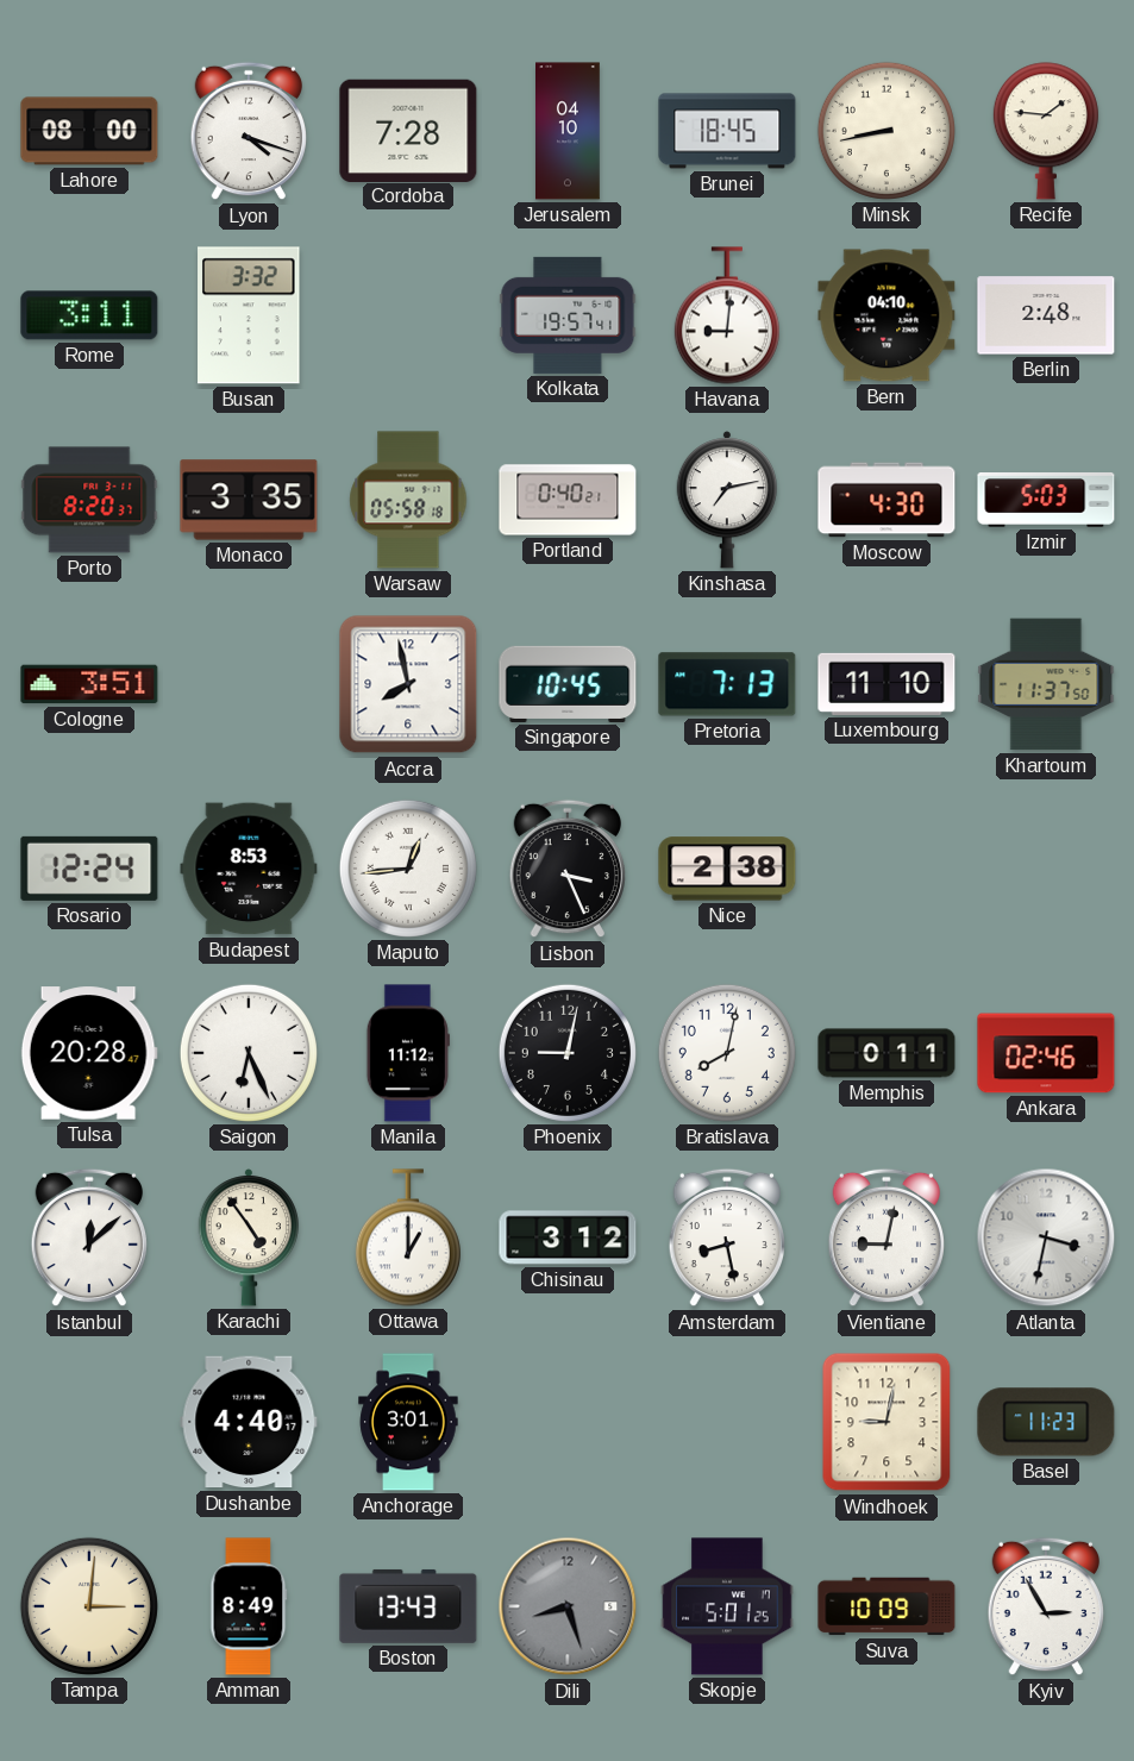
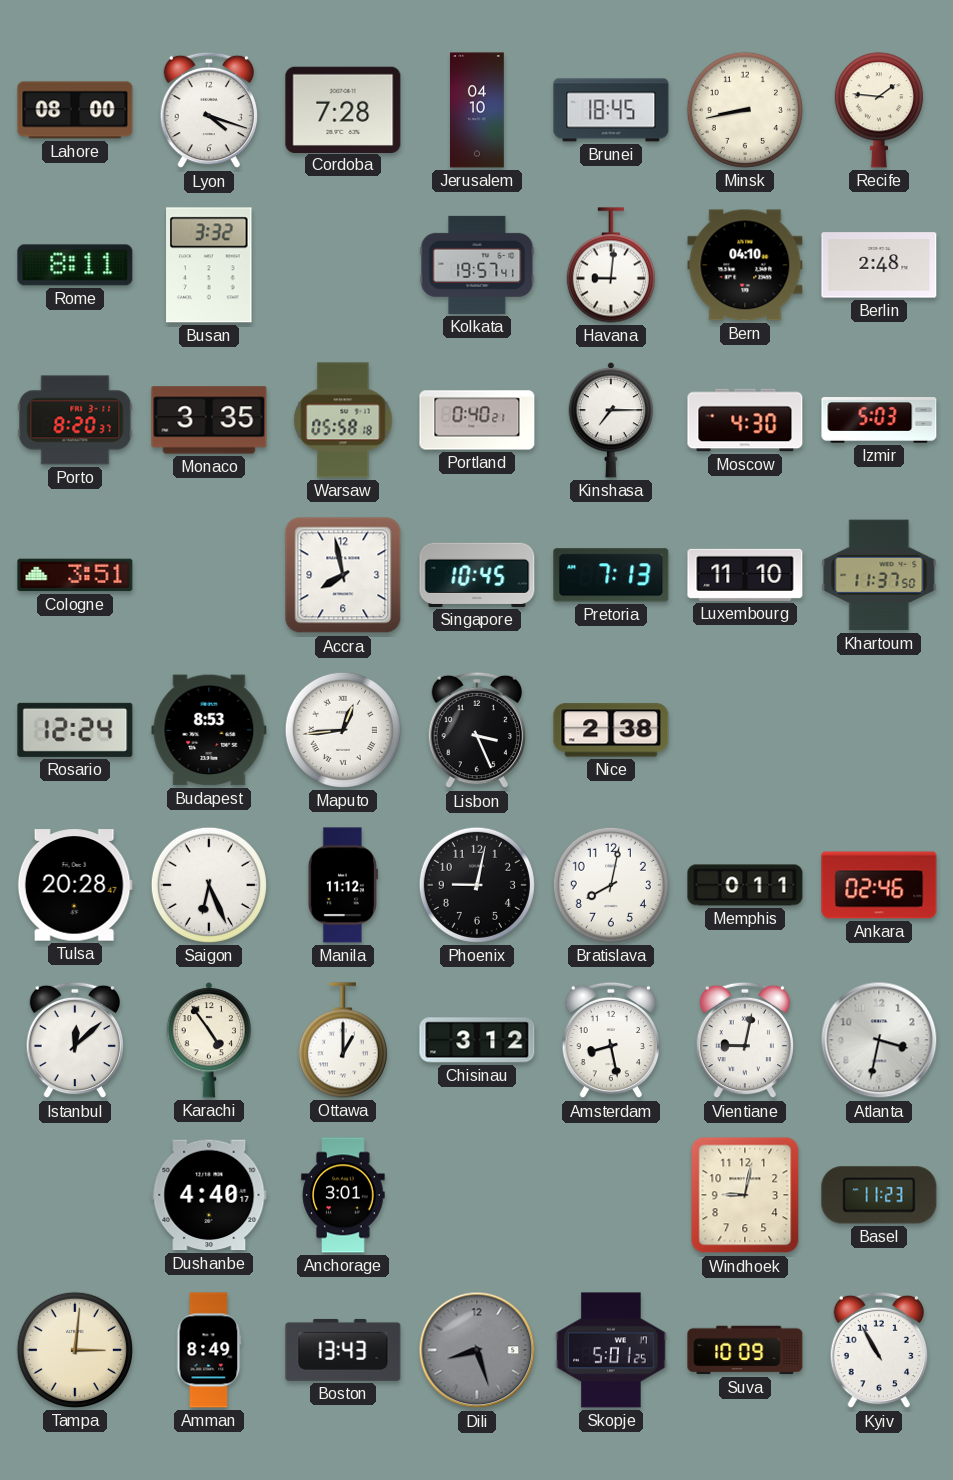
Rome: 3:11 -> 8:11 (75, 265)
Kinshasa: 7:13 -> 7:15 (610, 420)
Kyiv: 2:55 -> 10:55 (878, 1350)
